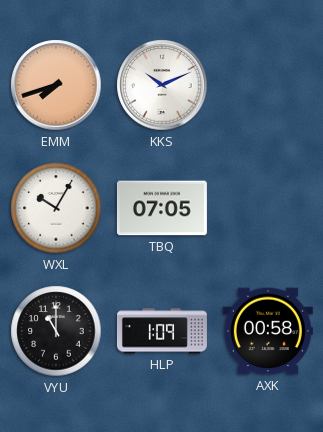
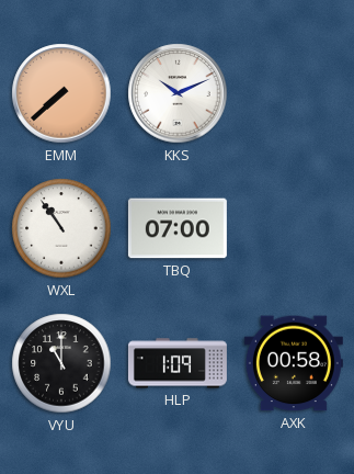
EMM: 7:42 -> 7:38 (61, 93)
WXL: 10:05 -> 10:54 (61, 228)
TBQ: 07:05 -> 07:00 (178, 228)
